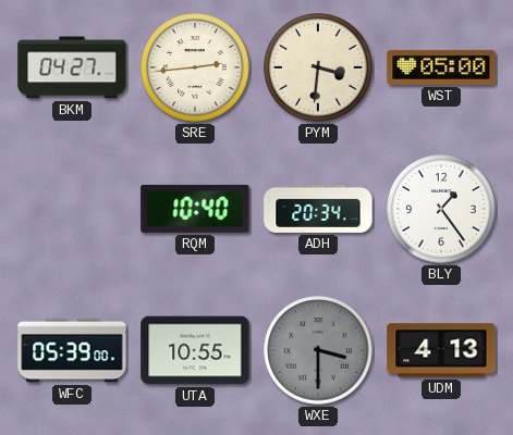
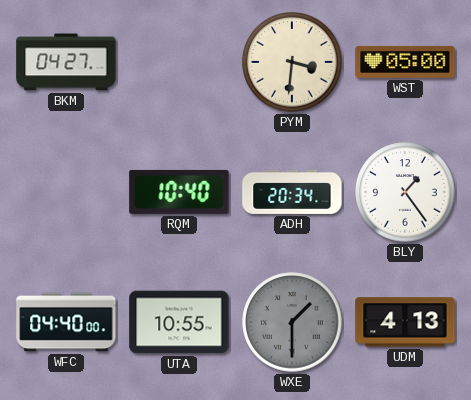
SRE: 2:44 -> none (195, 67)
WFC: 05:39 -> 04:40 (66, 322)
WXE: 3:30 -> 1:30 (292, 322)
